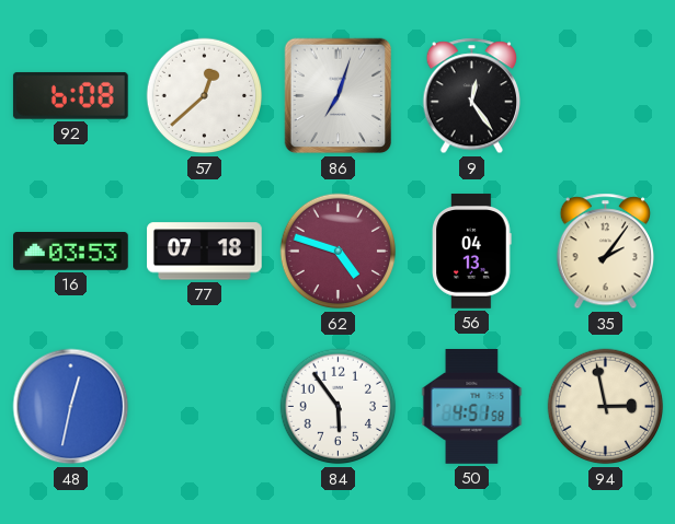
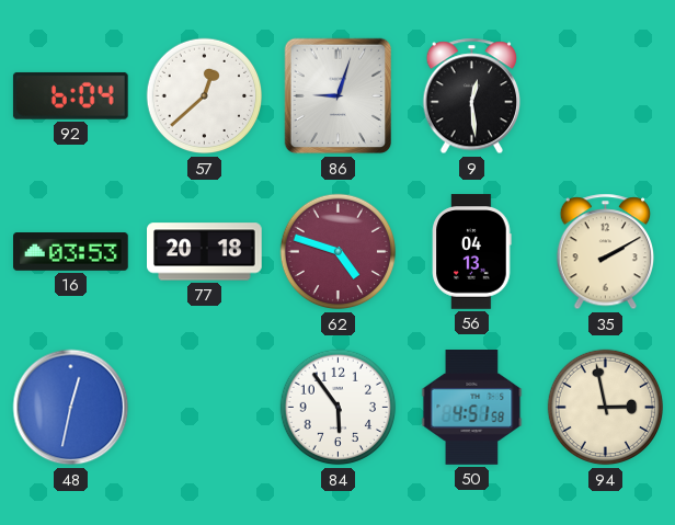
92: 6:08 -> 6:04 (70, 96)
86: 7:03 -> 9:03 (339, 96)
9: 12:24 -> 12:29 (471, 96)
77: 07:18 -> 20:18 (205, 252)
35: 2:06 -> 2:10 (605, 252)
